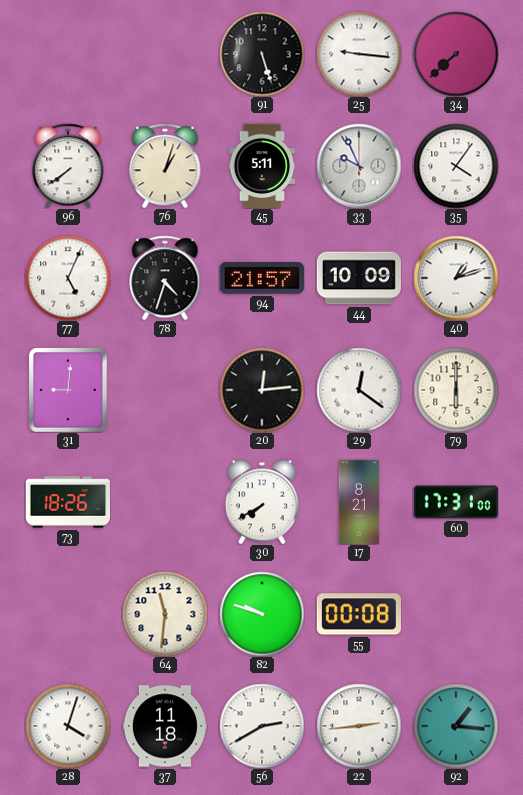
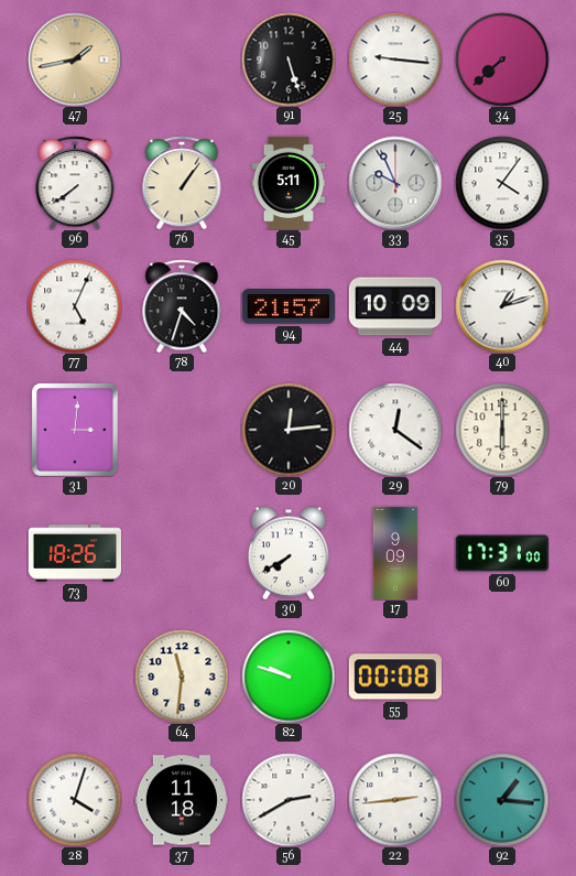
47: none -> 1:43 (75, 60)
76: 1:03 -> 1:06 (182, 183)
31: 9:01 -> 3:01 (75, 430)
17: 8:21 -> 9:09 (395, 553)
